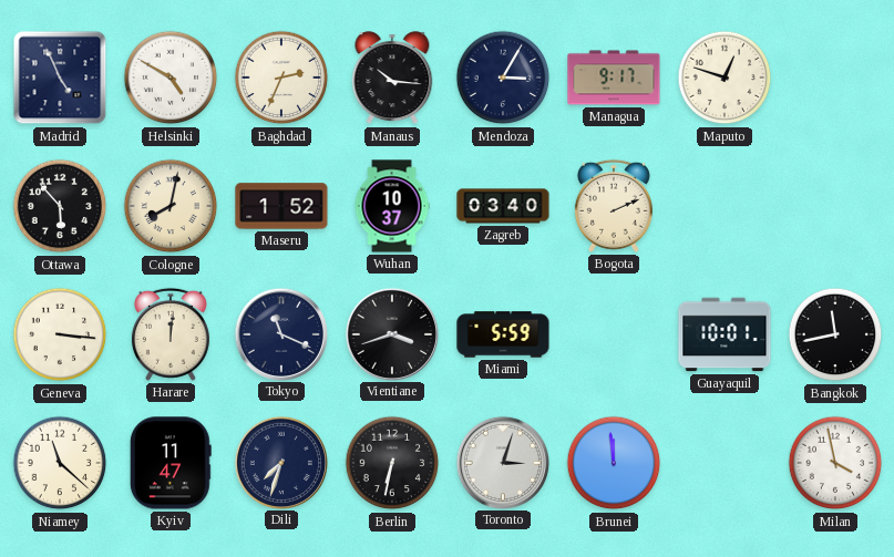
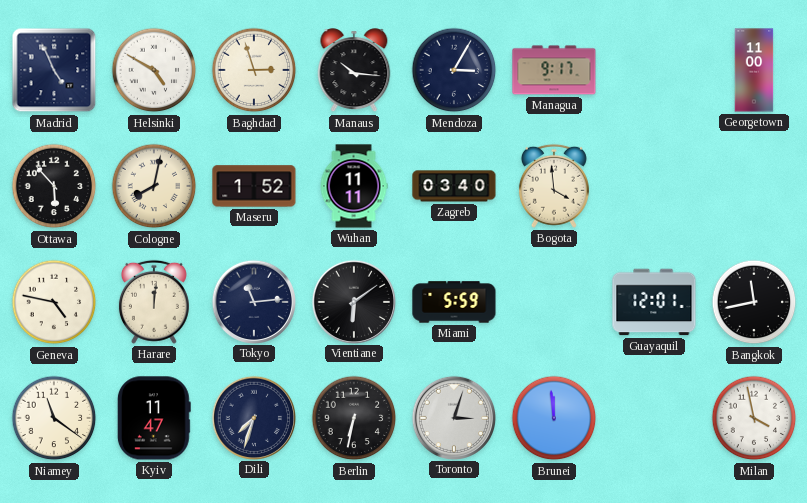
Baghdad: 2:34 -> 2:57 (254, 70)
Maputo: 12:48 -> none (725, 78)
Georgetown: none -> 11:00 (754, 70)
Wuhan: 10:37 -> 11:11 (354, 186)
Bogota: 2:11 -> 3:59 (554, 186)
Geneva: 3:16 -> 4:47 (54, 302)
Tokyo: 11:19 -> 11:14 (253, 301)
Vientiane: 3:42 -> 6:09 (353, 301)
Guayaquil: 10:01 -> 12:01 (654, 302)
Niamey: 11:22 -> 11:21 (54, 418)
